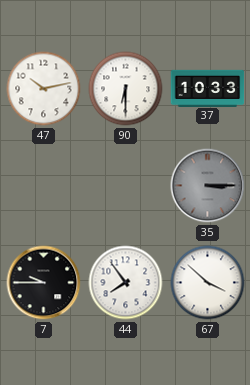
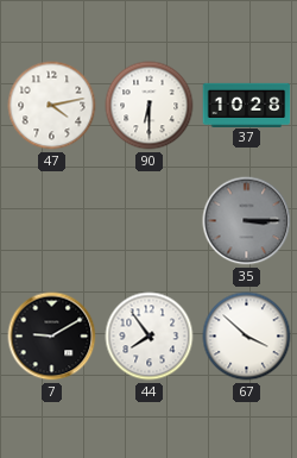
47: 10:13 -> 4:13 (52, 106)
37: 10:33 -> 10:28 (247, 105)
7: 9:45 -> 9:10 (52, 337)
